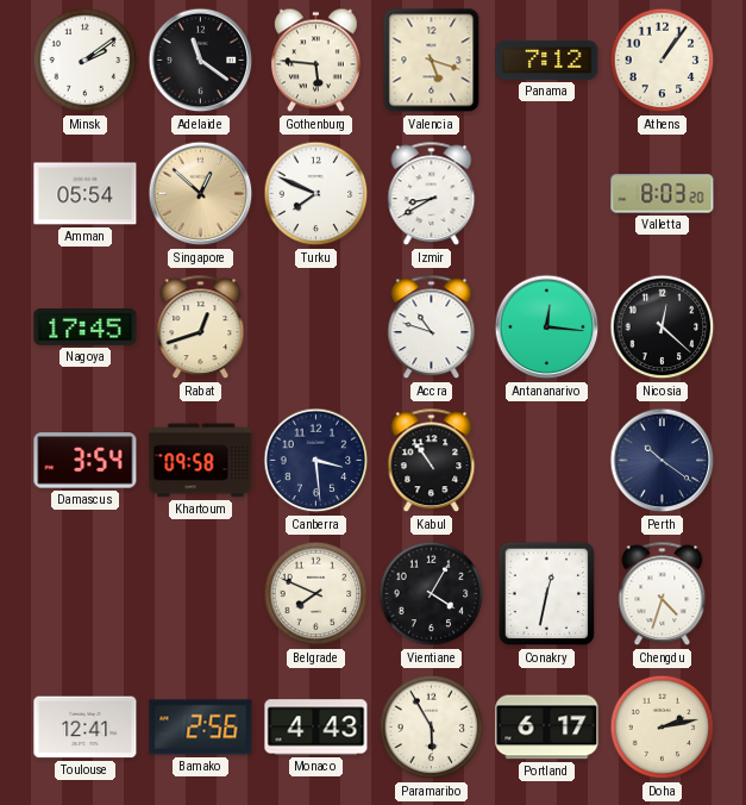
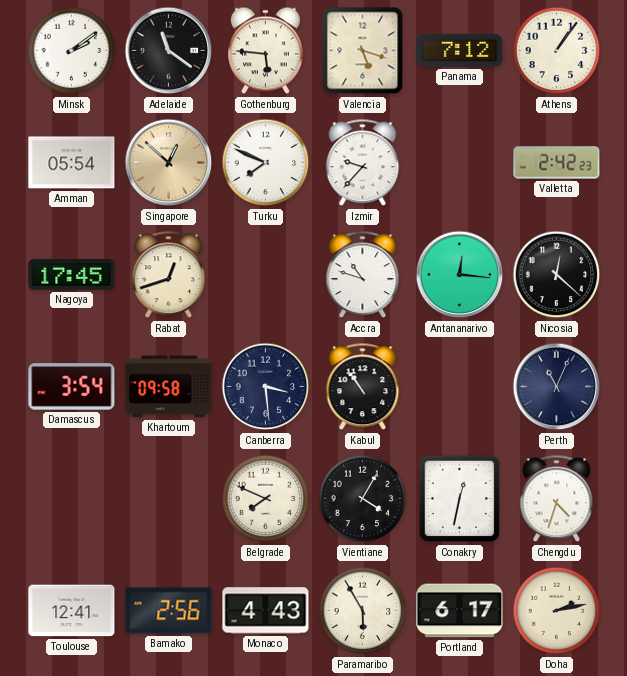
Izmir: 8:40 -> 9:37 (363, 163)
Valletta: 8:03 -> 2:42 (557, 163)
Perth: 10:21 -> 11:04 (557, 387)
